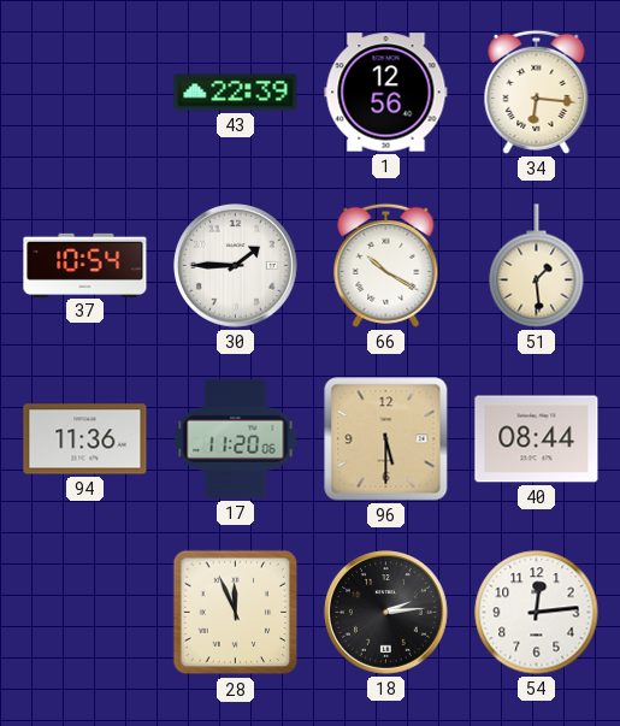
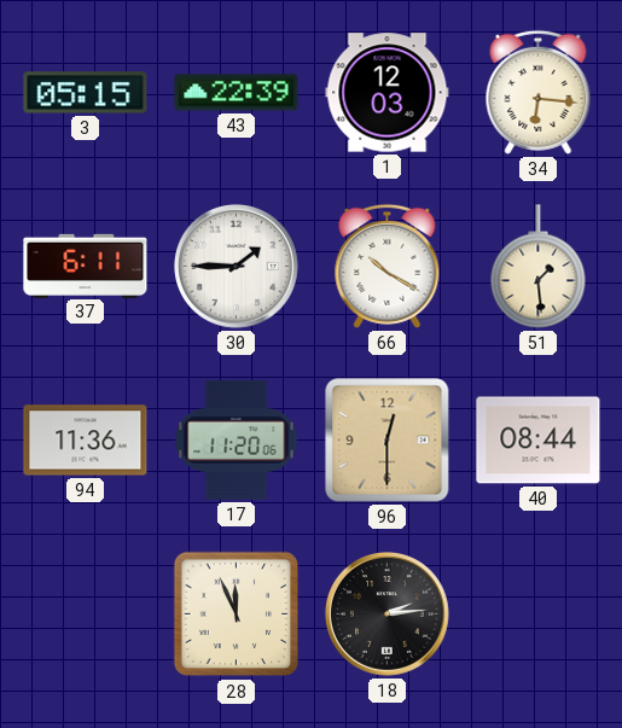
3: none -> 05:15 (86, 93)
1: 12:56 -> 12:03 (388, 93)
37: 10:54 -> 6:11 (86, 266)
96: 5:30 -> 12:30 (388, 441)
54: 12:14 -> none (537, 613)
